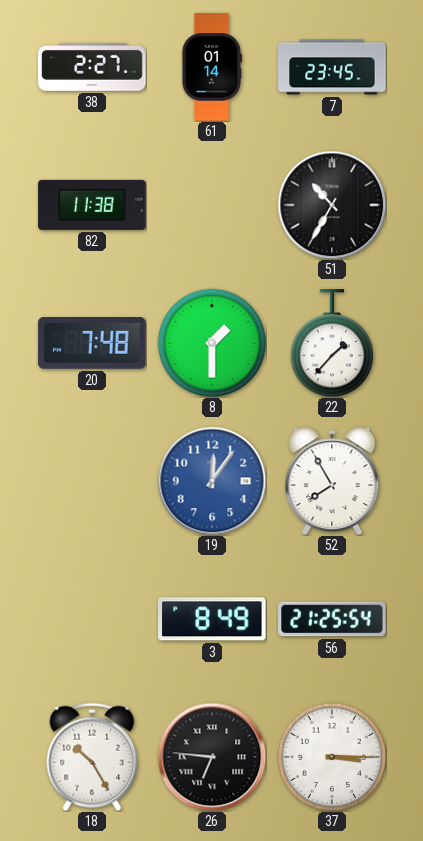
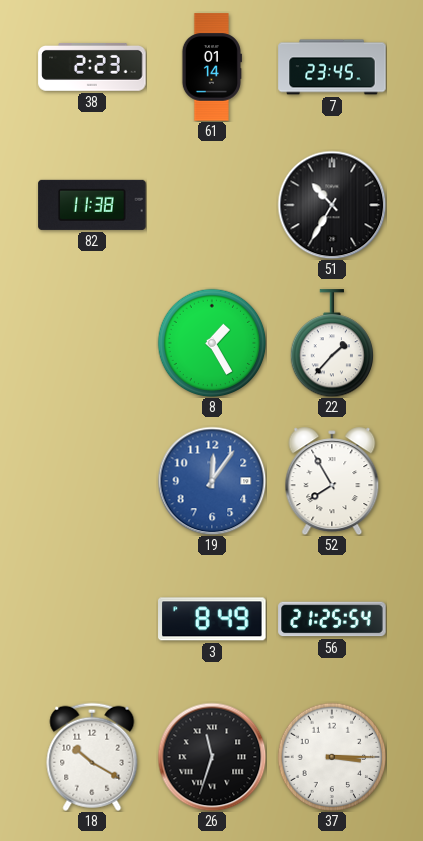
38: 2:27 -> 2:23 (92, 67)
20: 7:48 -> none (92, 343)
8: 1:30 -> 1:25 (212, 343)
18: 10:25 -> 10:20 (92, 757)
26: 6:46 -> 11:33 (212, 757)
